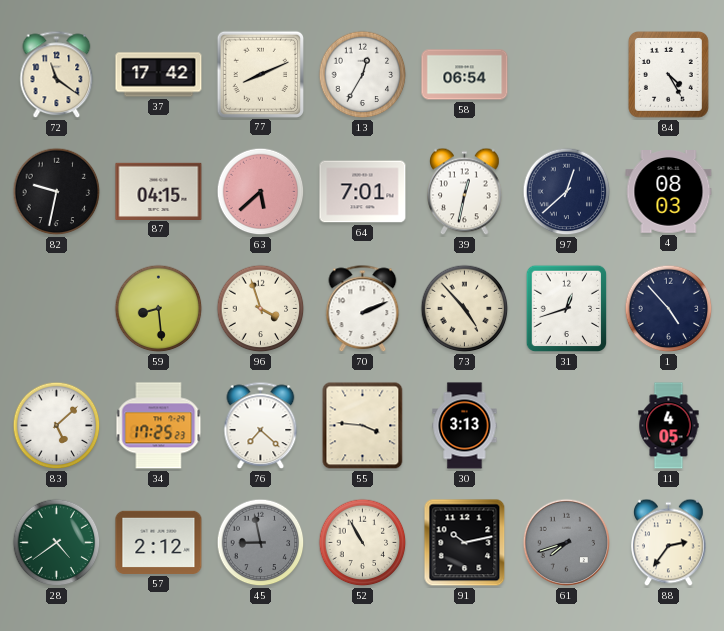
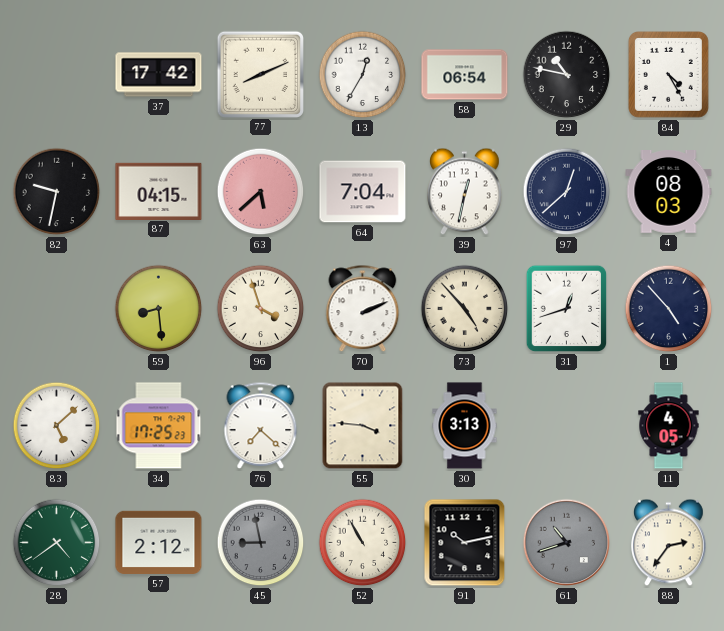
72: 11:21 -> none (57, 75)
29: none -> 10:47 (567, 75)
64: 7:01 -> 7:04 (363, 192)
61: 7:42 -> 10:42 (567, 543)
